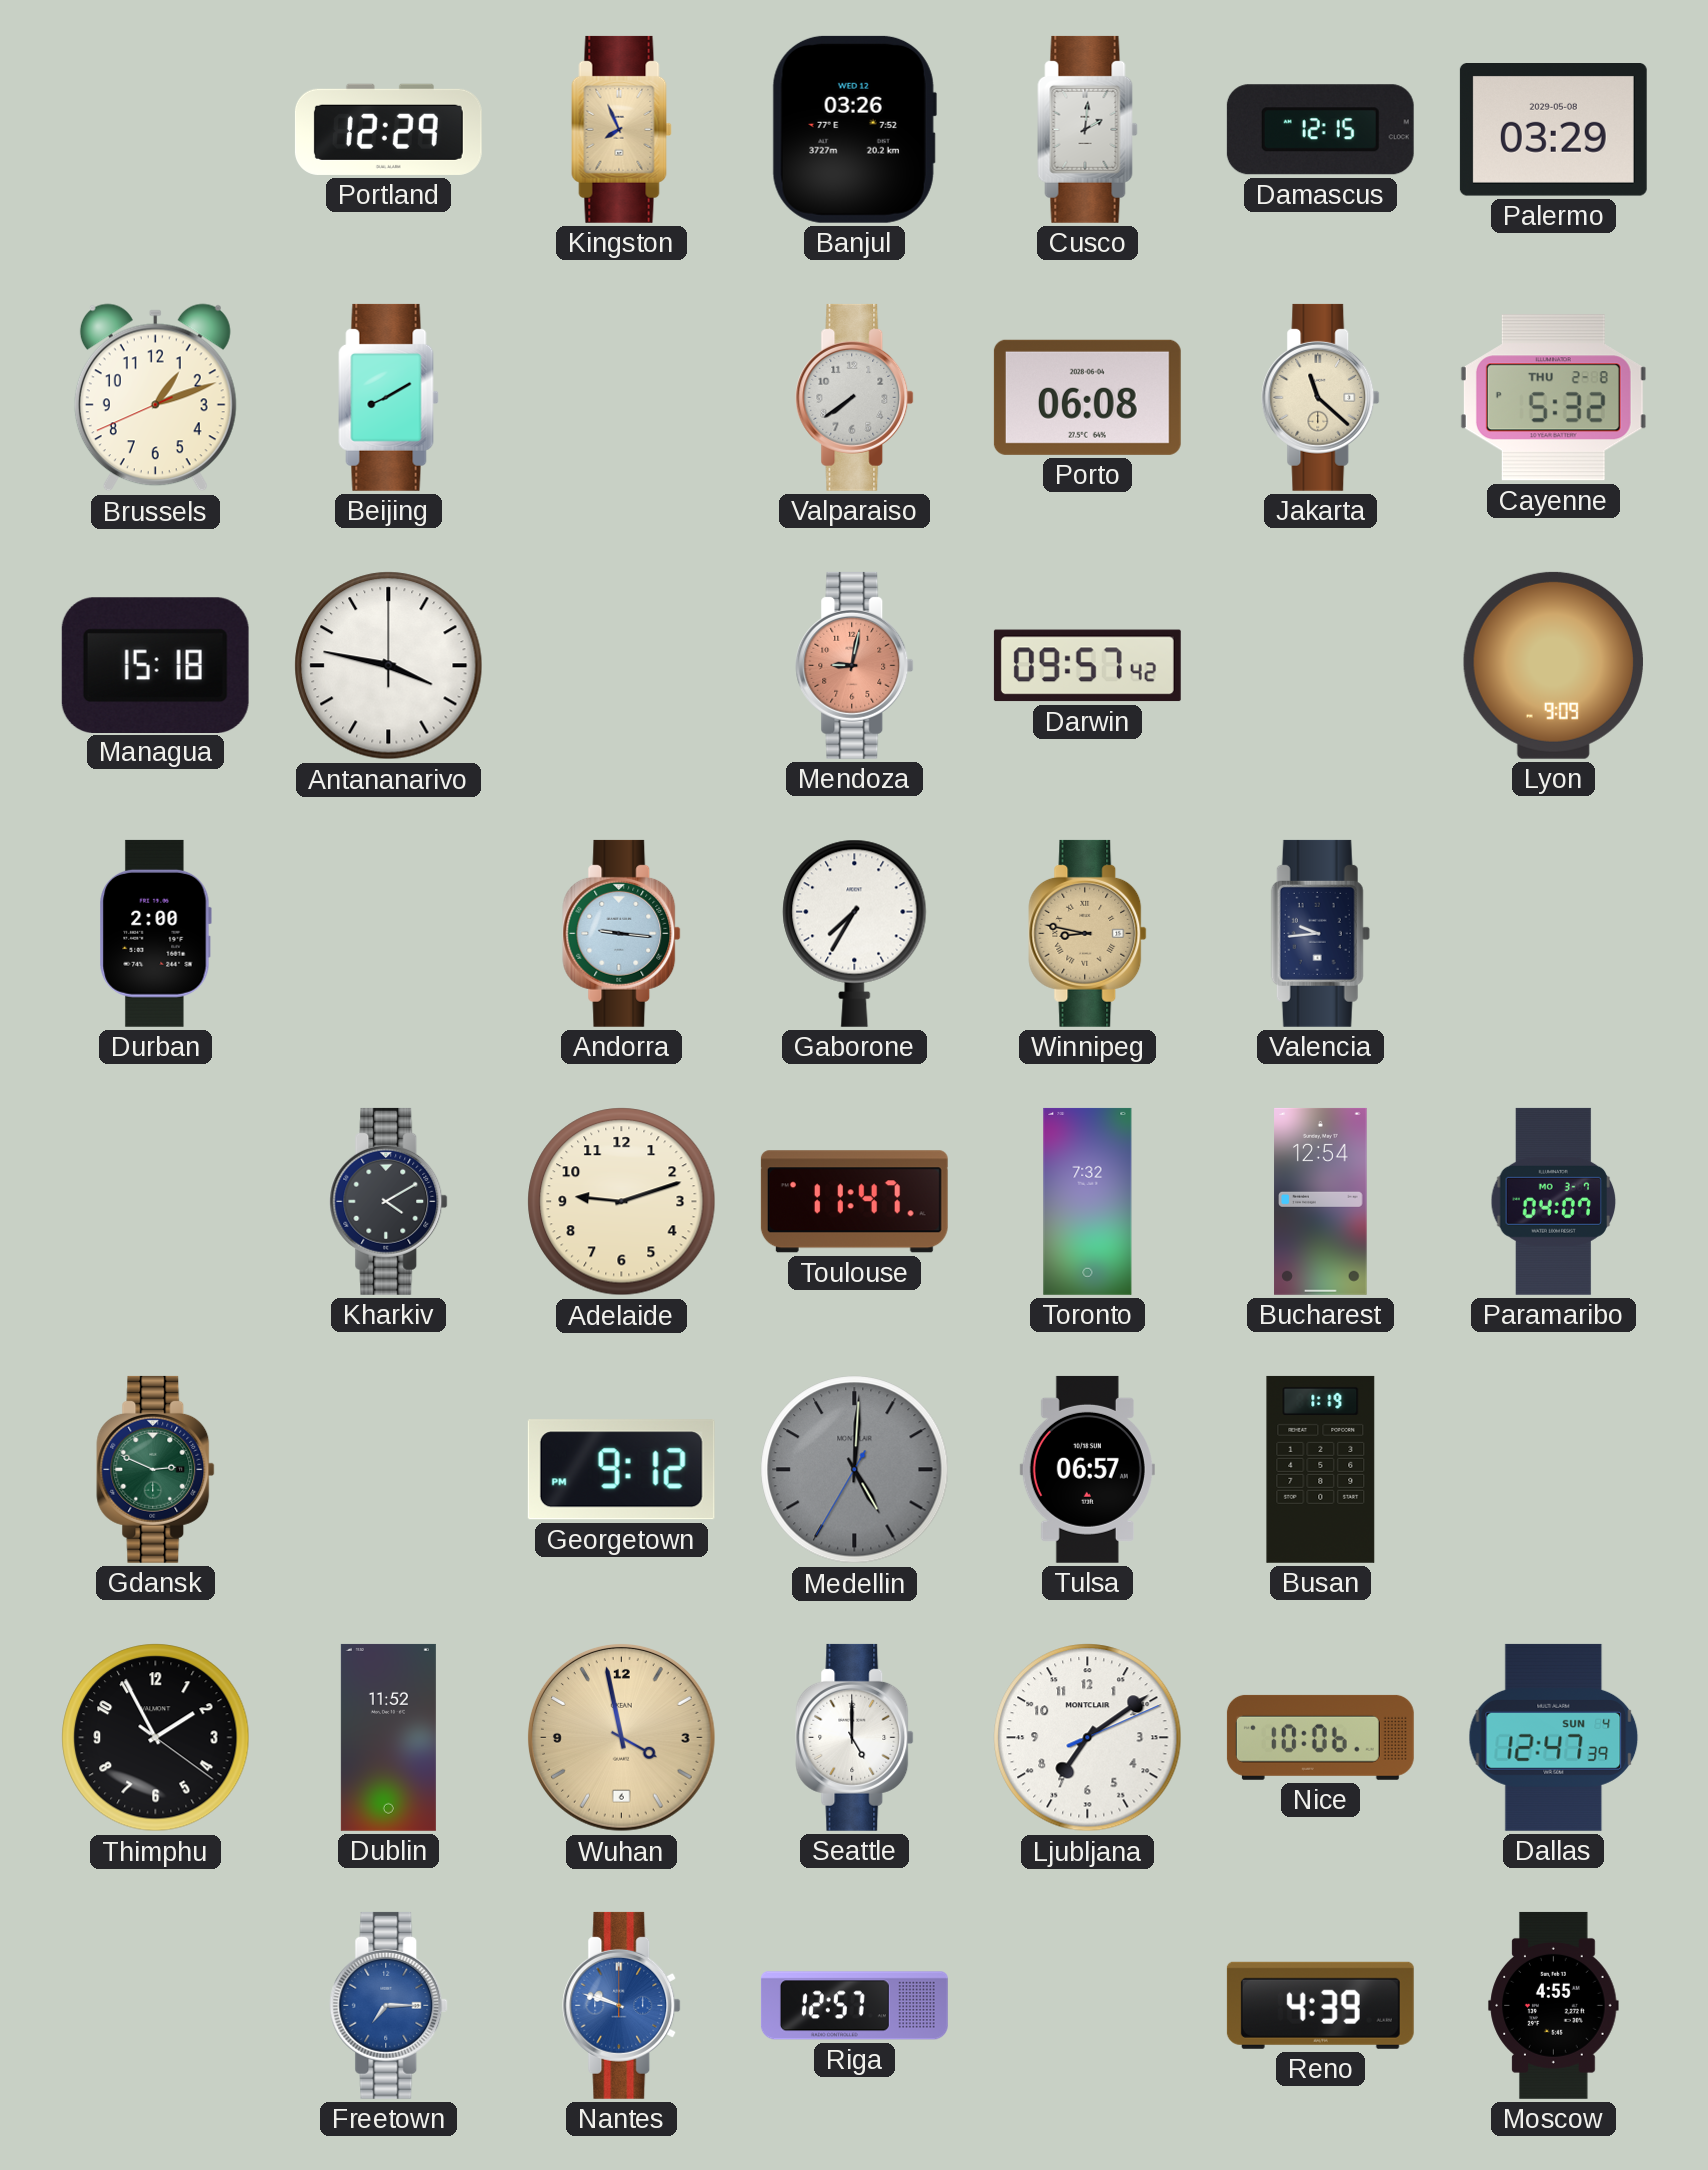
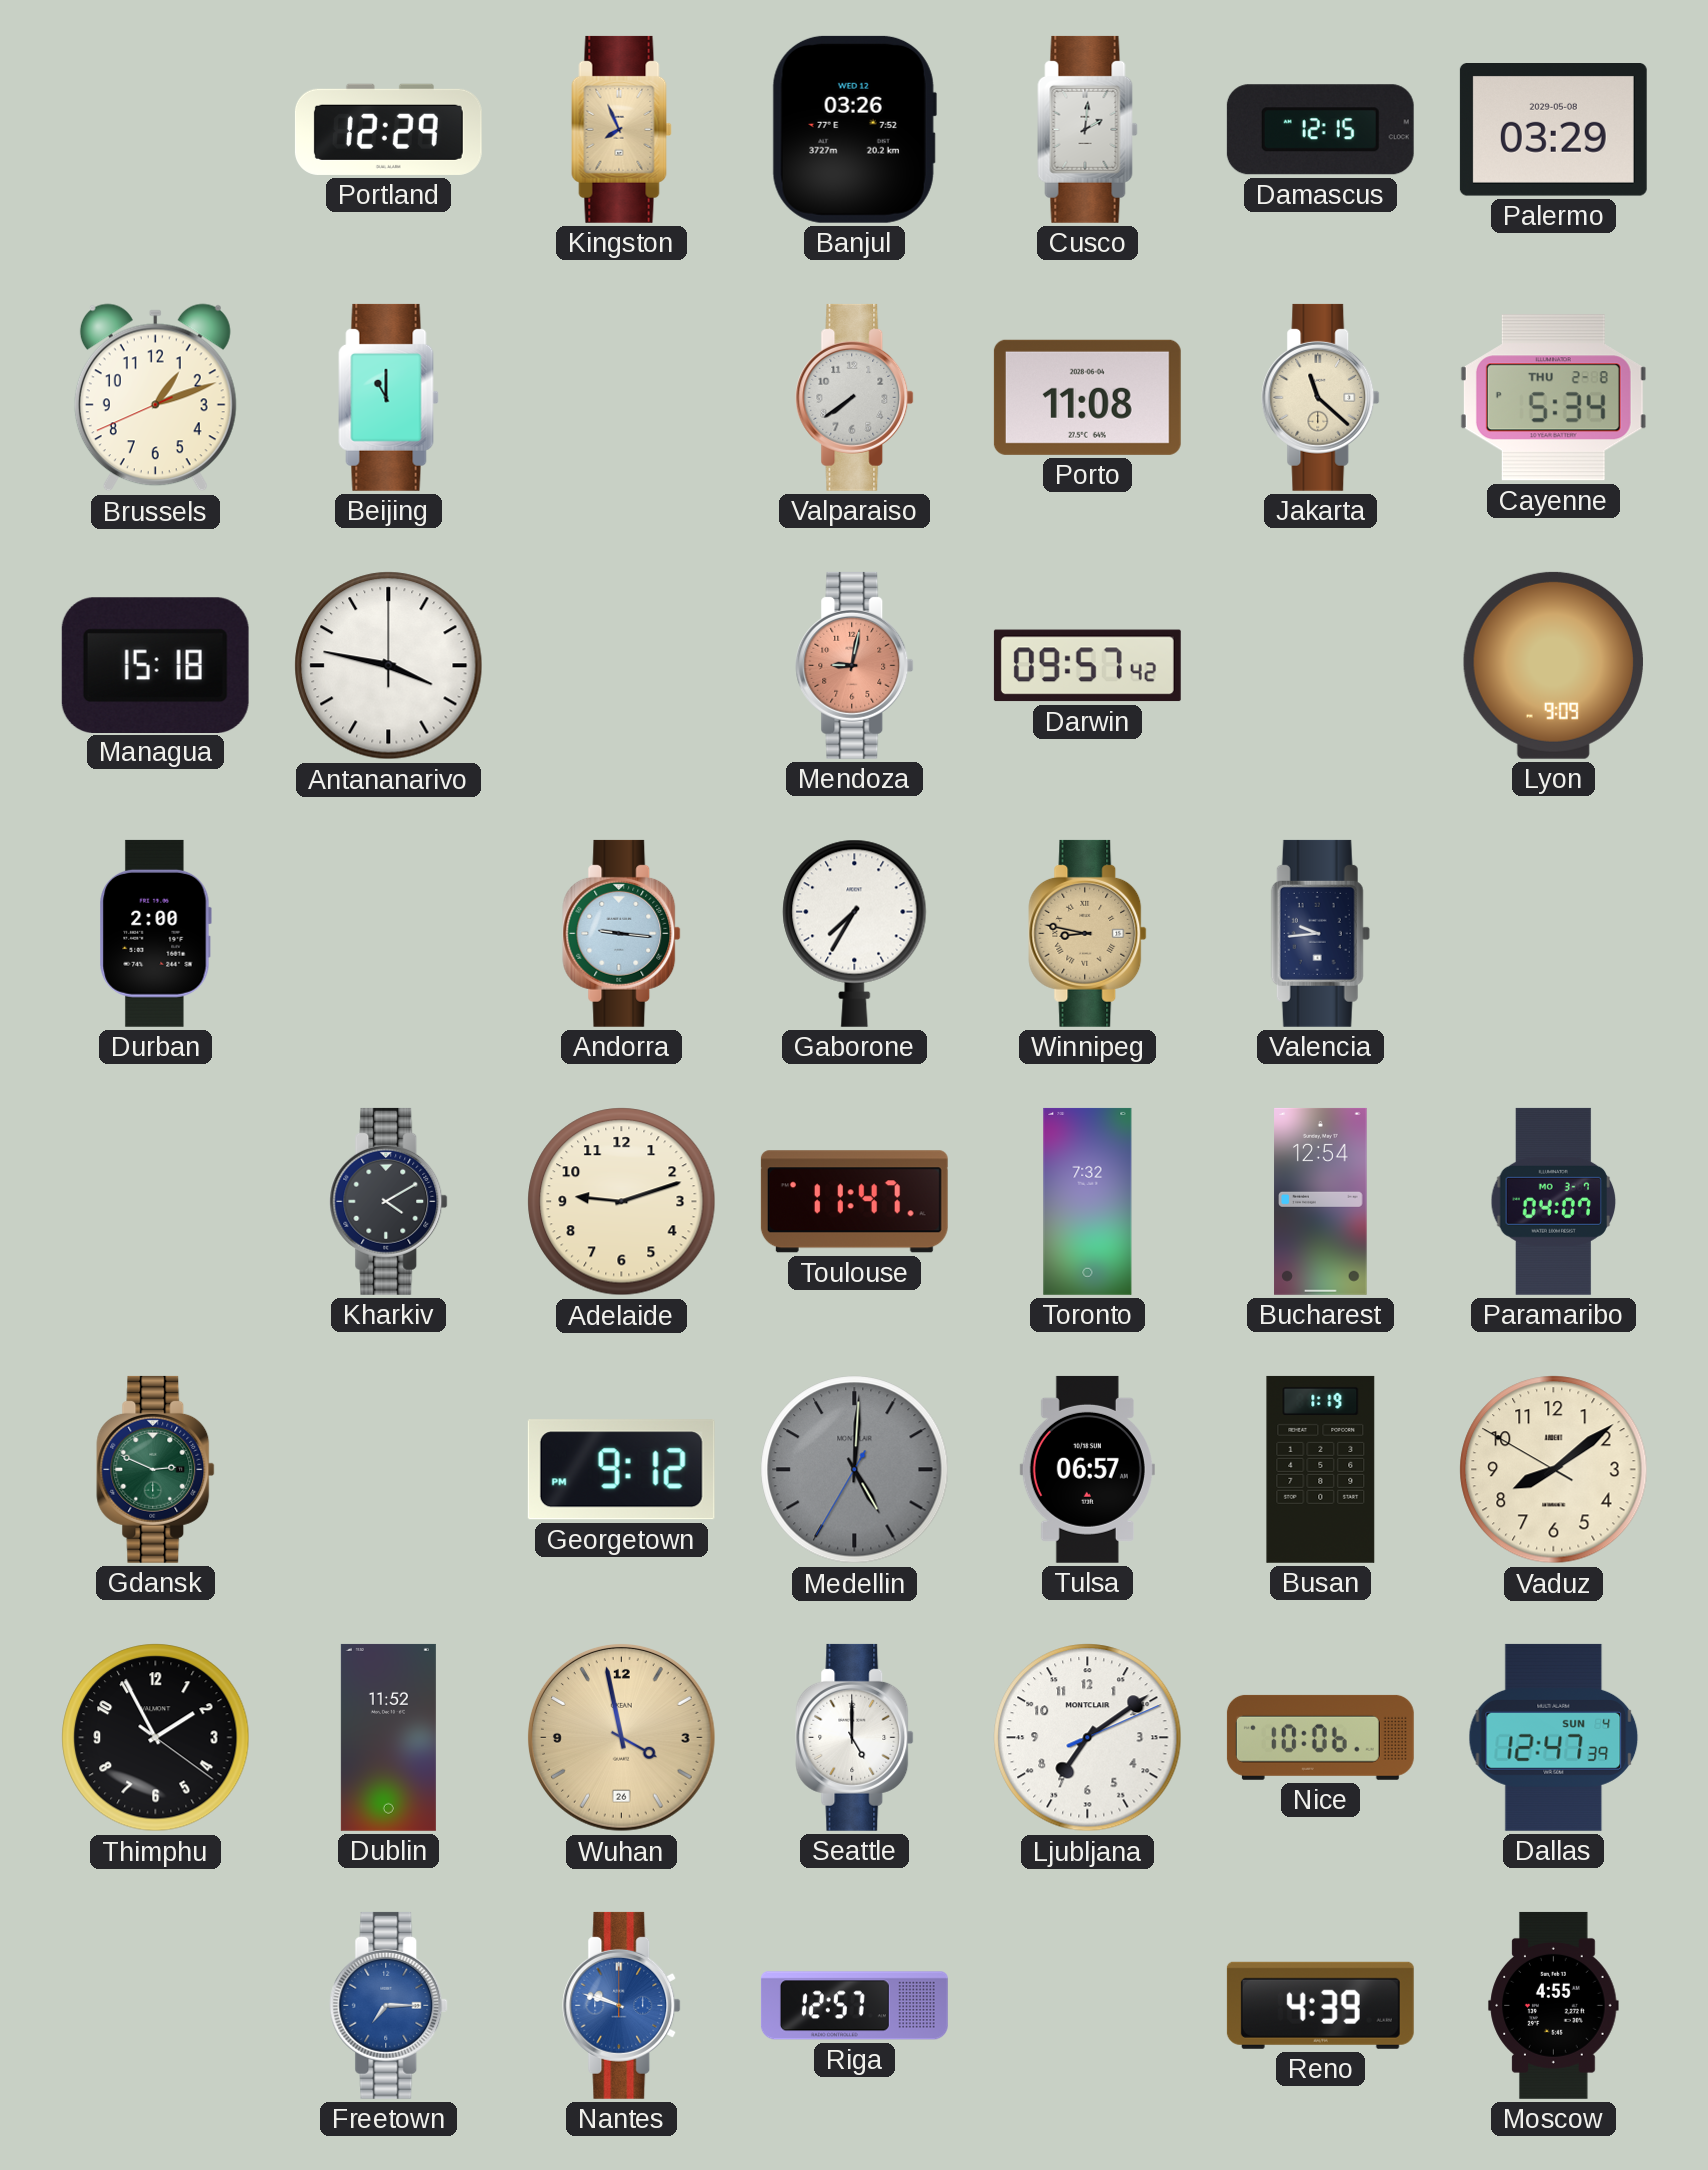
Beijing: 8:10 -> 11:00 (389, 397)
Porto: 06:08 -> 11:08 (1087, 397)
Cayenne: 5:32 -> 5:34 (1553, 398)
Vaduz: none -> 8:08 (1554, 1470)
Wuhan date: 6 -> 26 (621, 1737)
